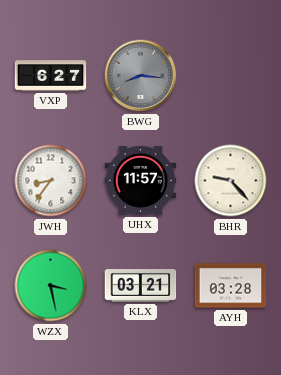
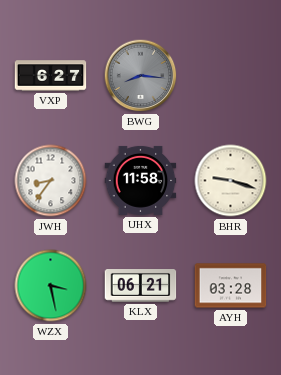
UHX: 11:57 -> 11:58 (141, 180)
BHR: 9:23 -> 9:18 (231, 181)
KLX: 03:21 -> 06:21 (141, 286)
